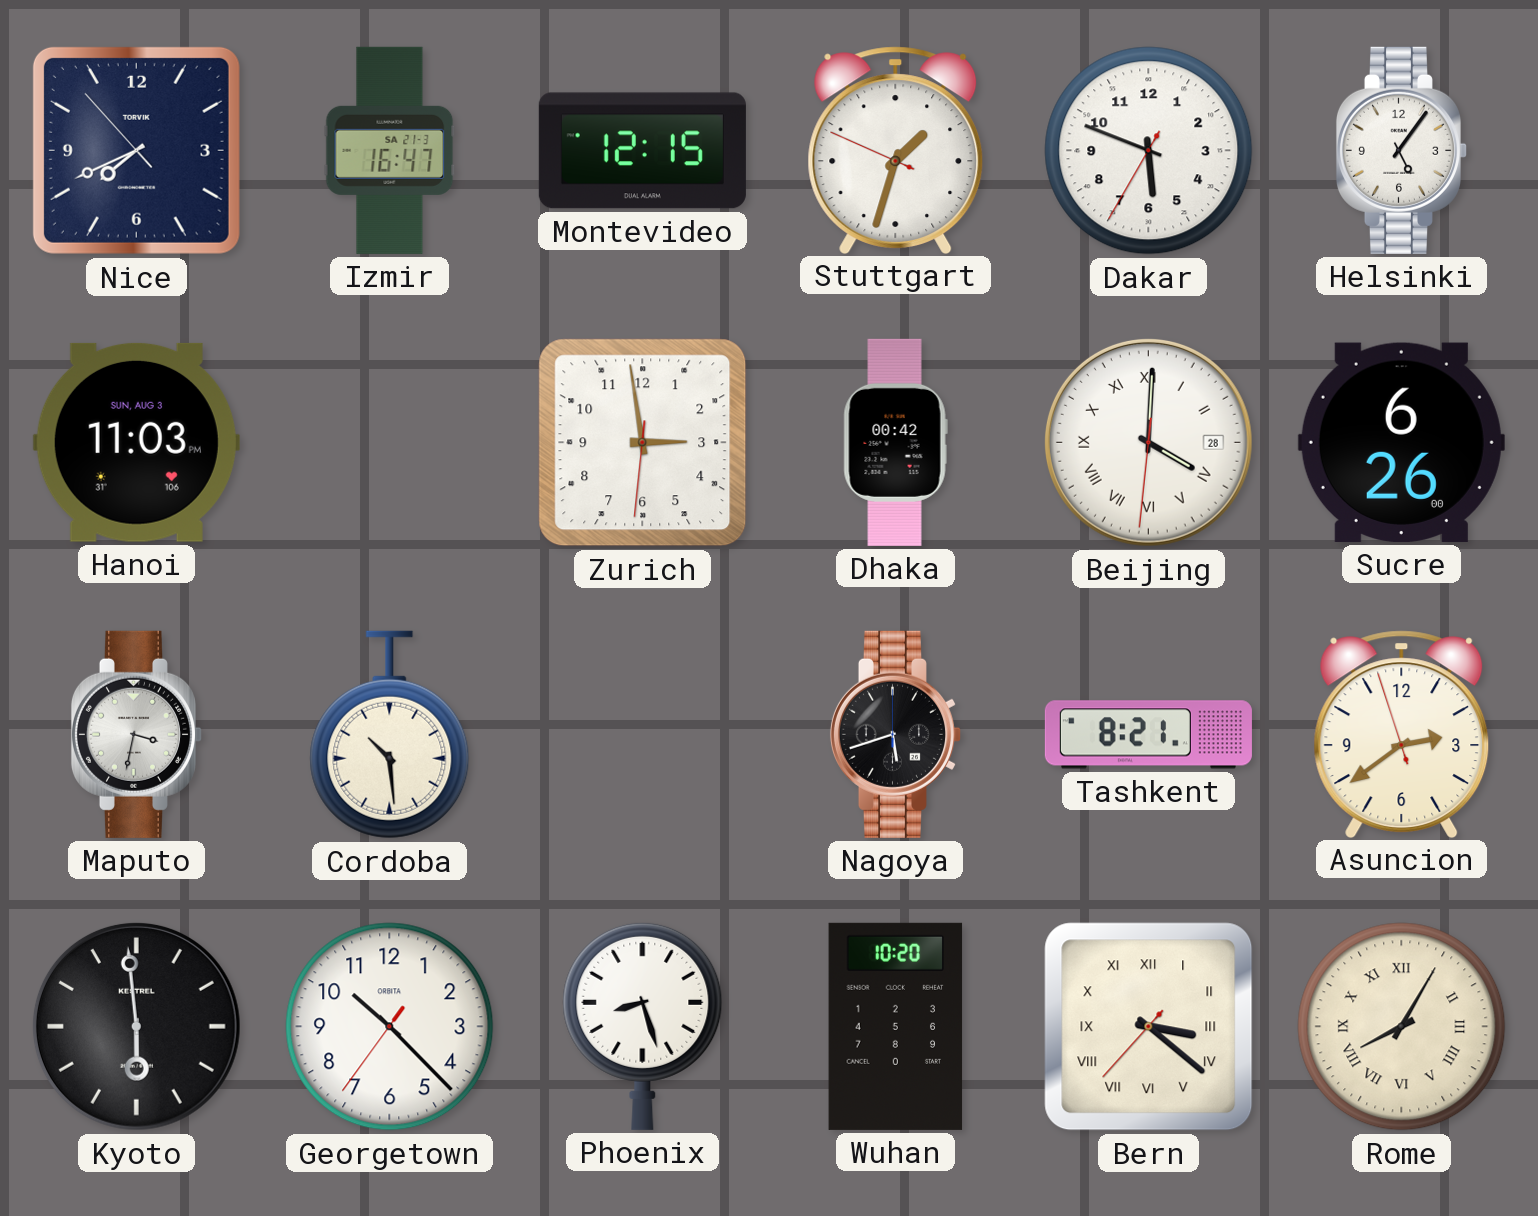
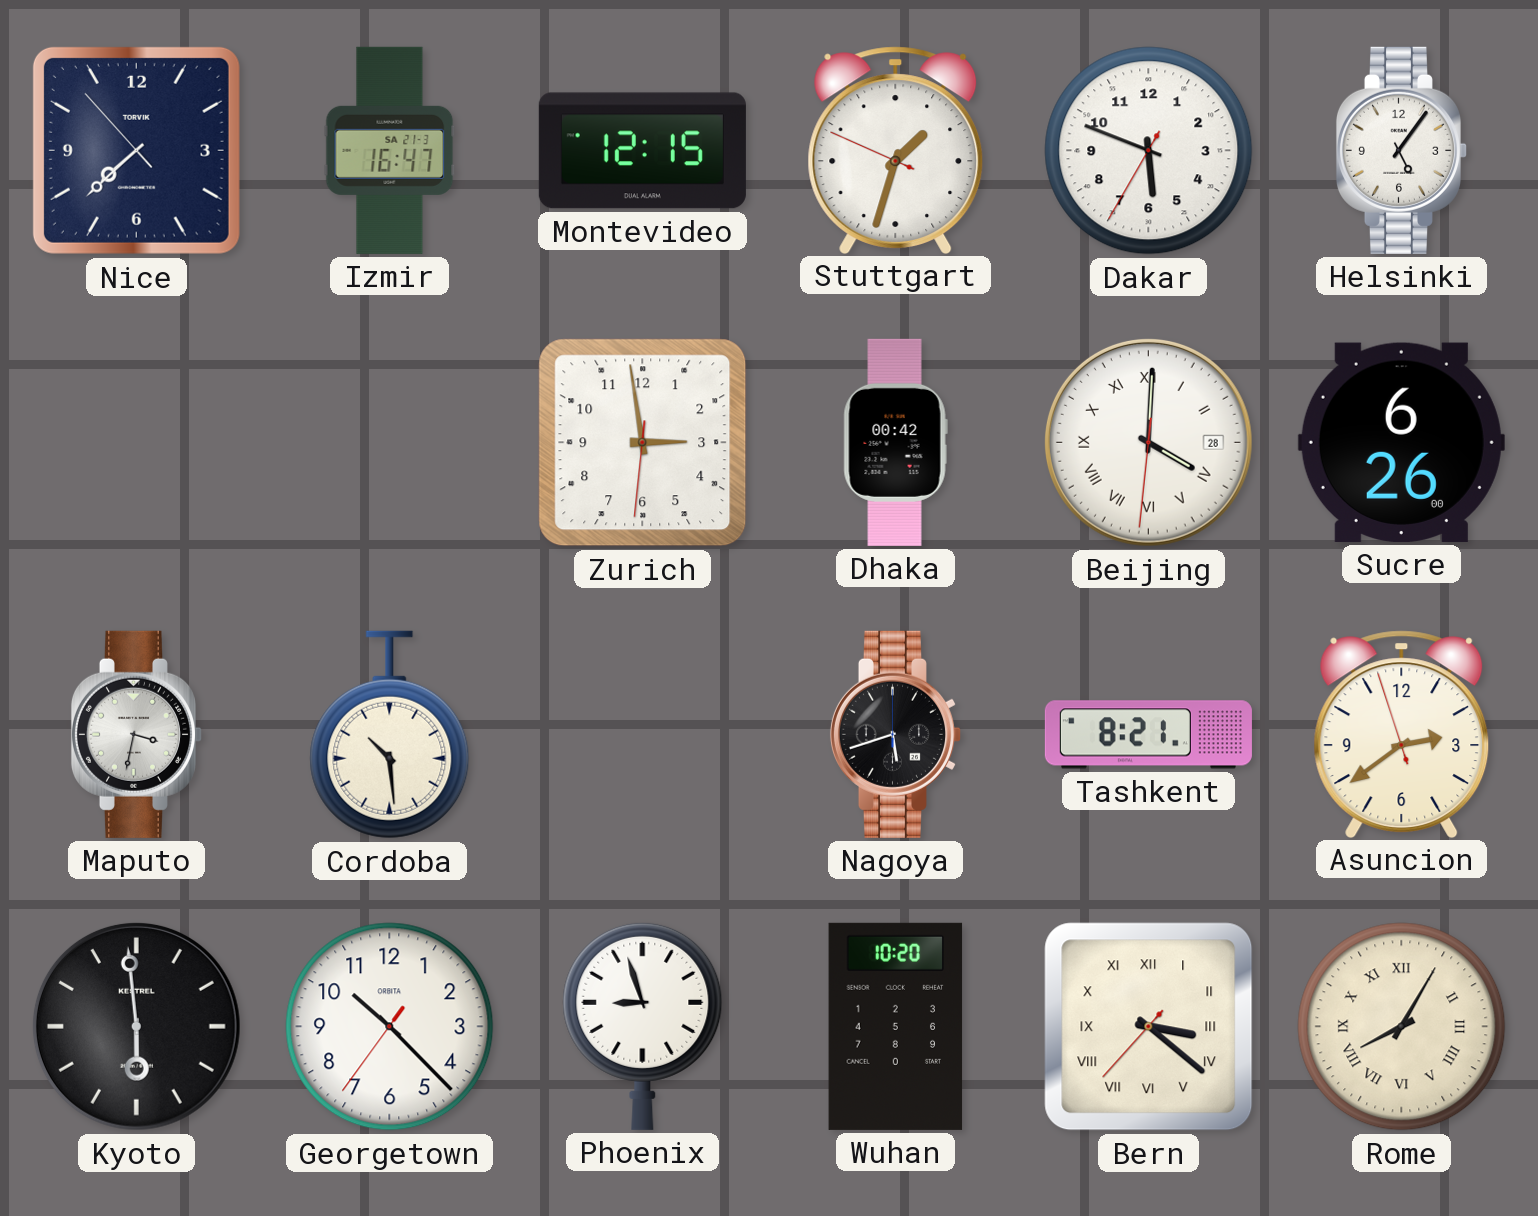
Nice: 7:40 -> 7:37 (136, 150)
Hanoi: 11:03 -> none (136, 442)
Phoenix: 8:27 -> 8:57 (643, 1026)
